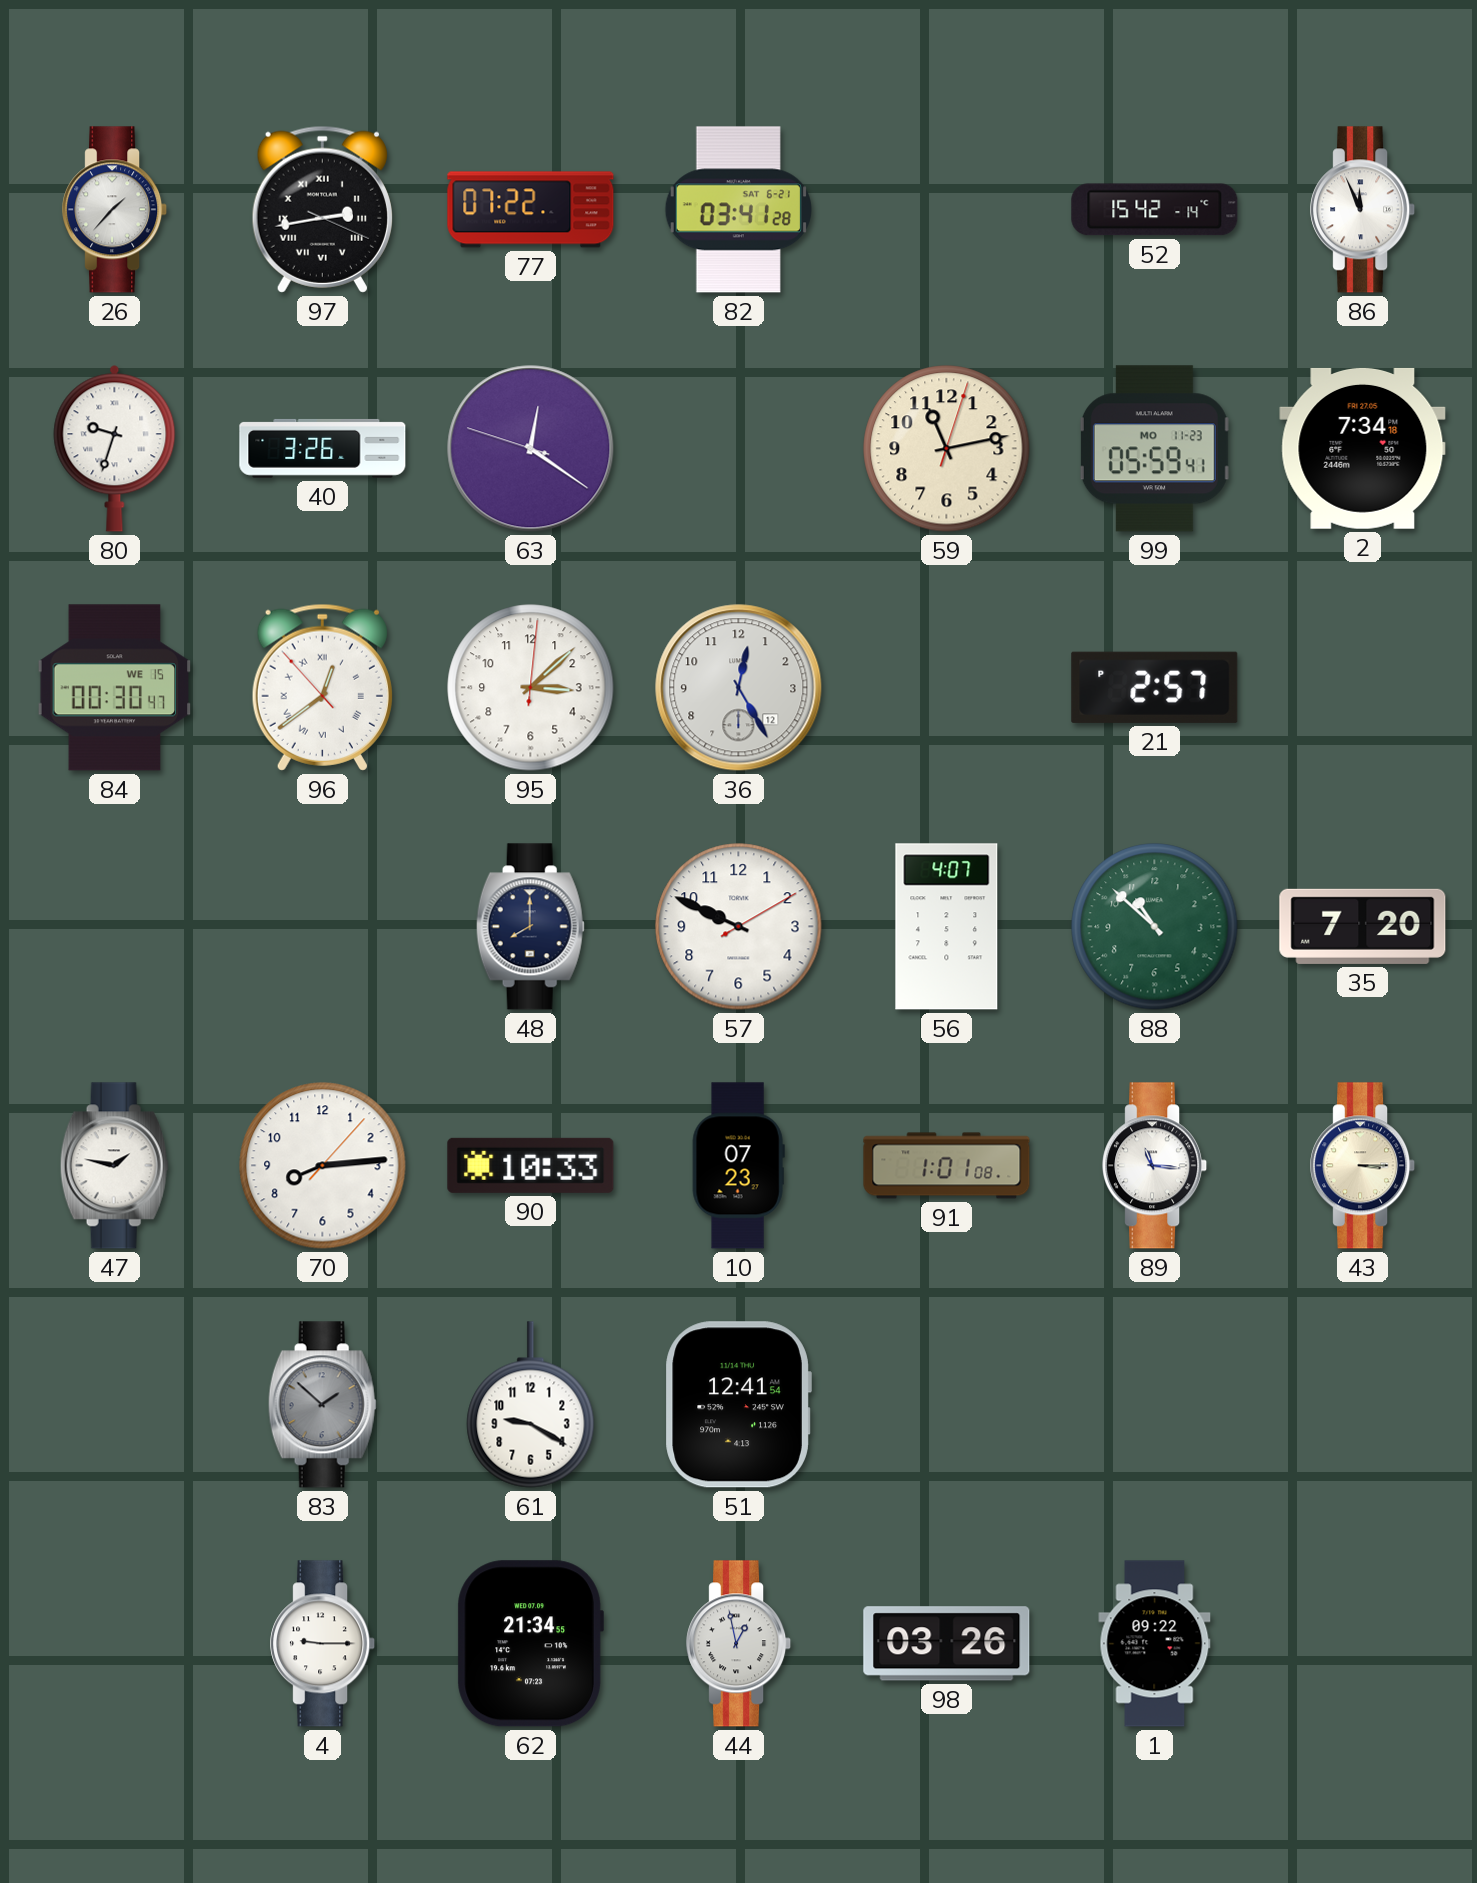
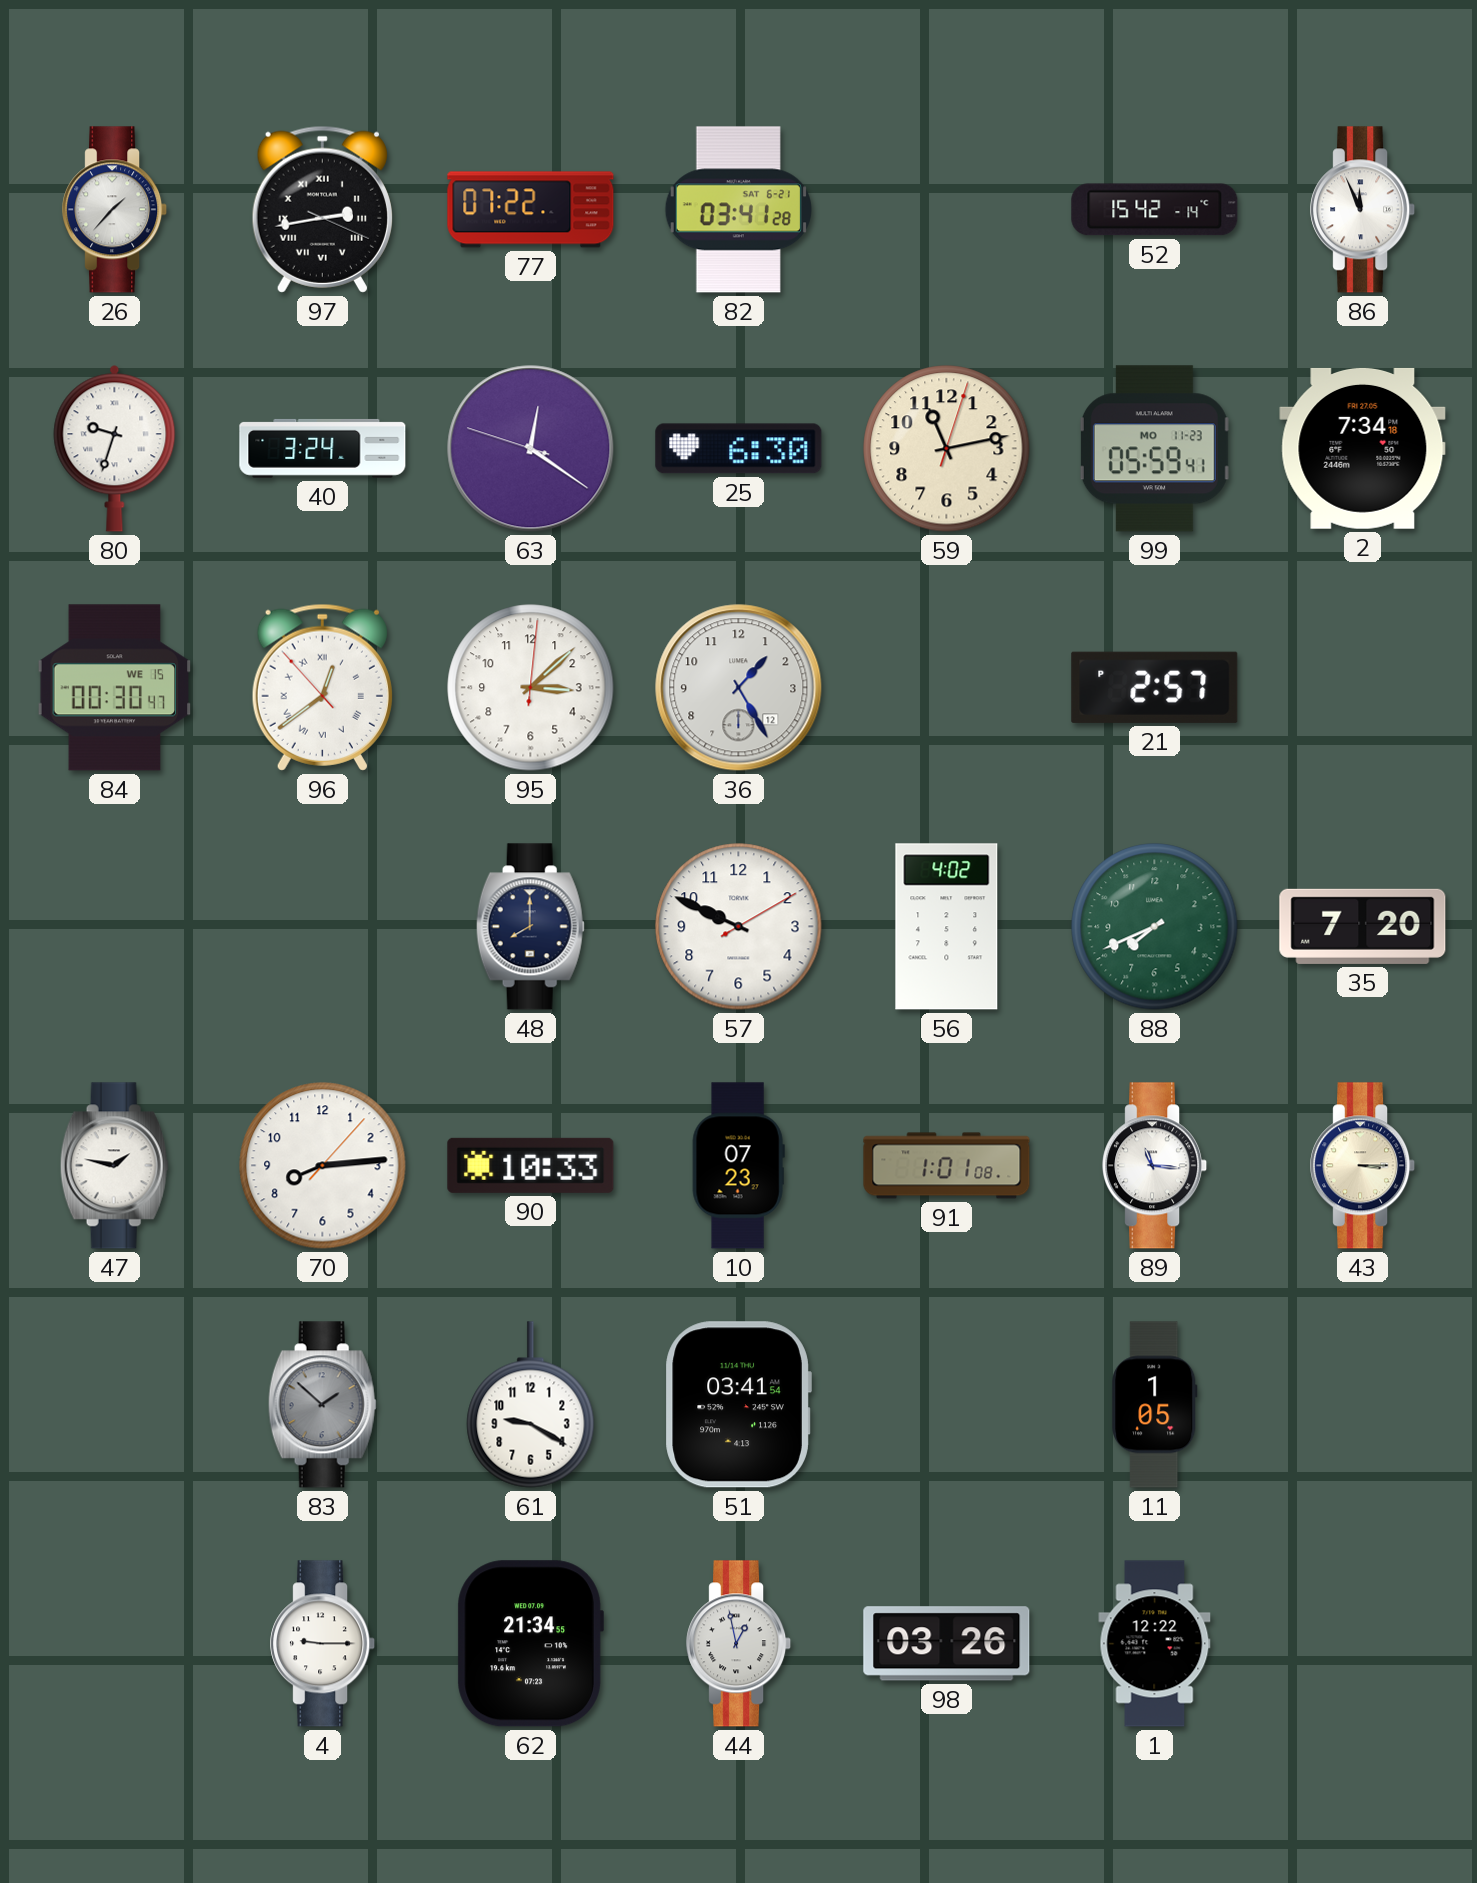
40: 3:26 -> 3:24 (323, 448)
25: none -> 6:30 (739, 449)
36: 12:25 -> 1:25 (739, 688)
56: 4:07 -> 4:02 (947, 927)
88: 10:52 -> 7:41 (1155, 927)
51: 12:41 -> 03:41 (738, 1405)
11: none -> 1:05 (1155, 1405)
1: 09:22 -> 12:22 (1155, 1644)
